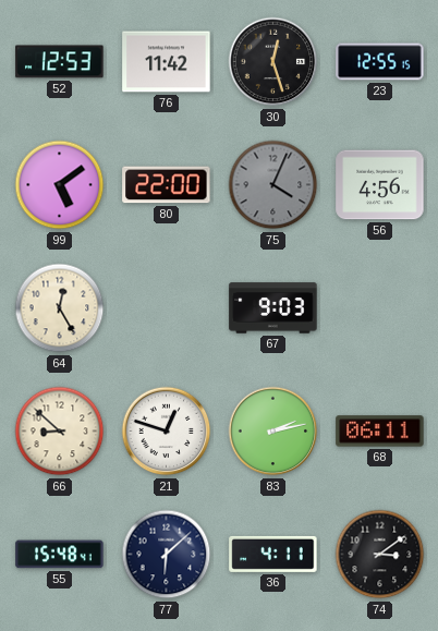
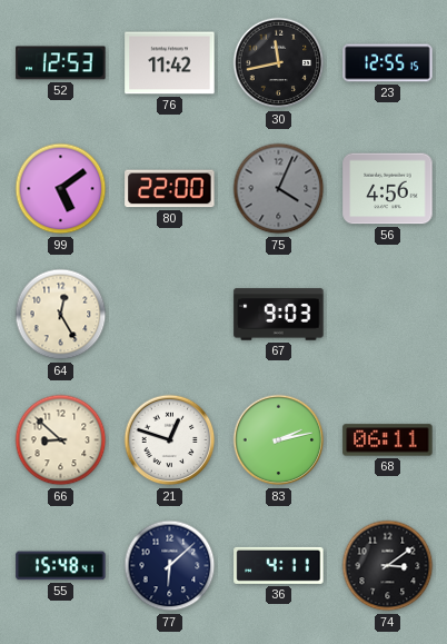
30: 12:27 -> 11:43 (279, 63)
